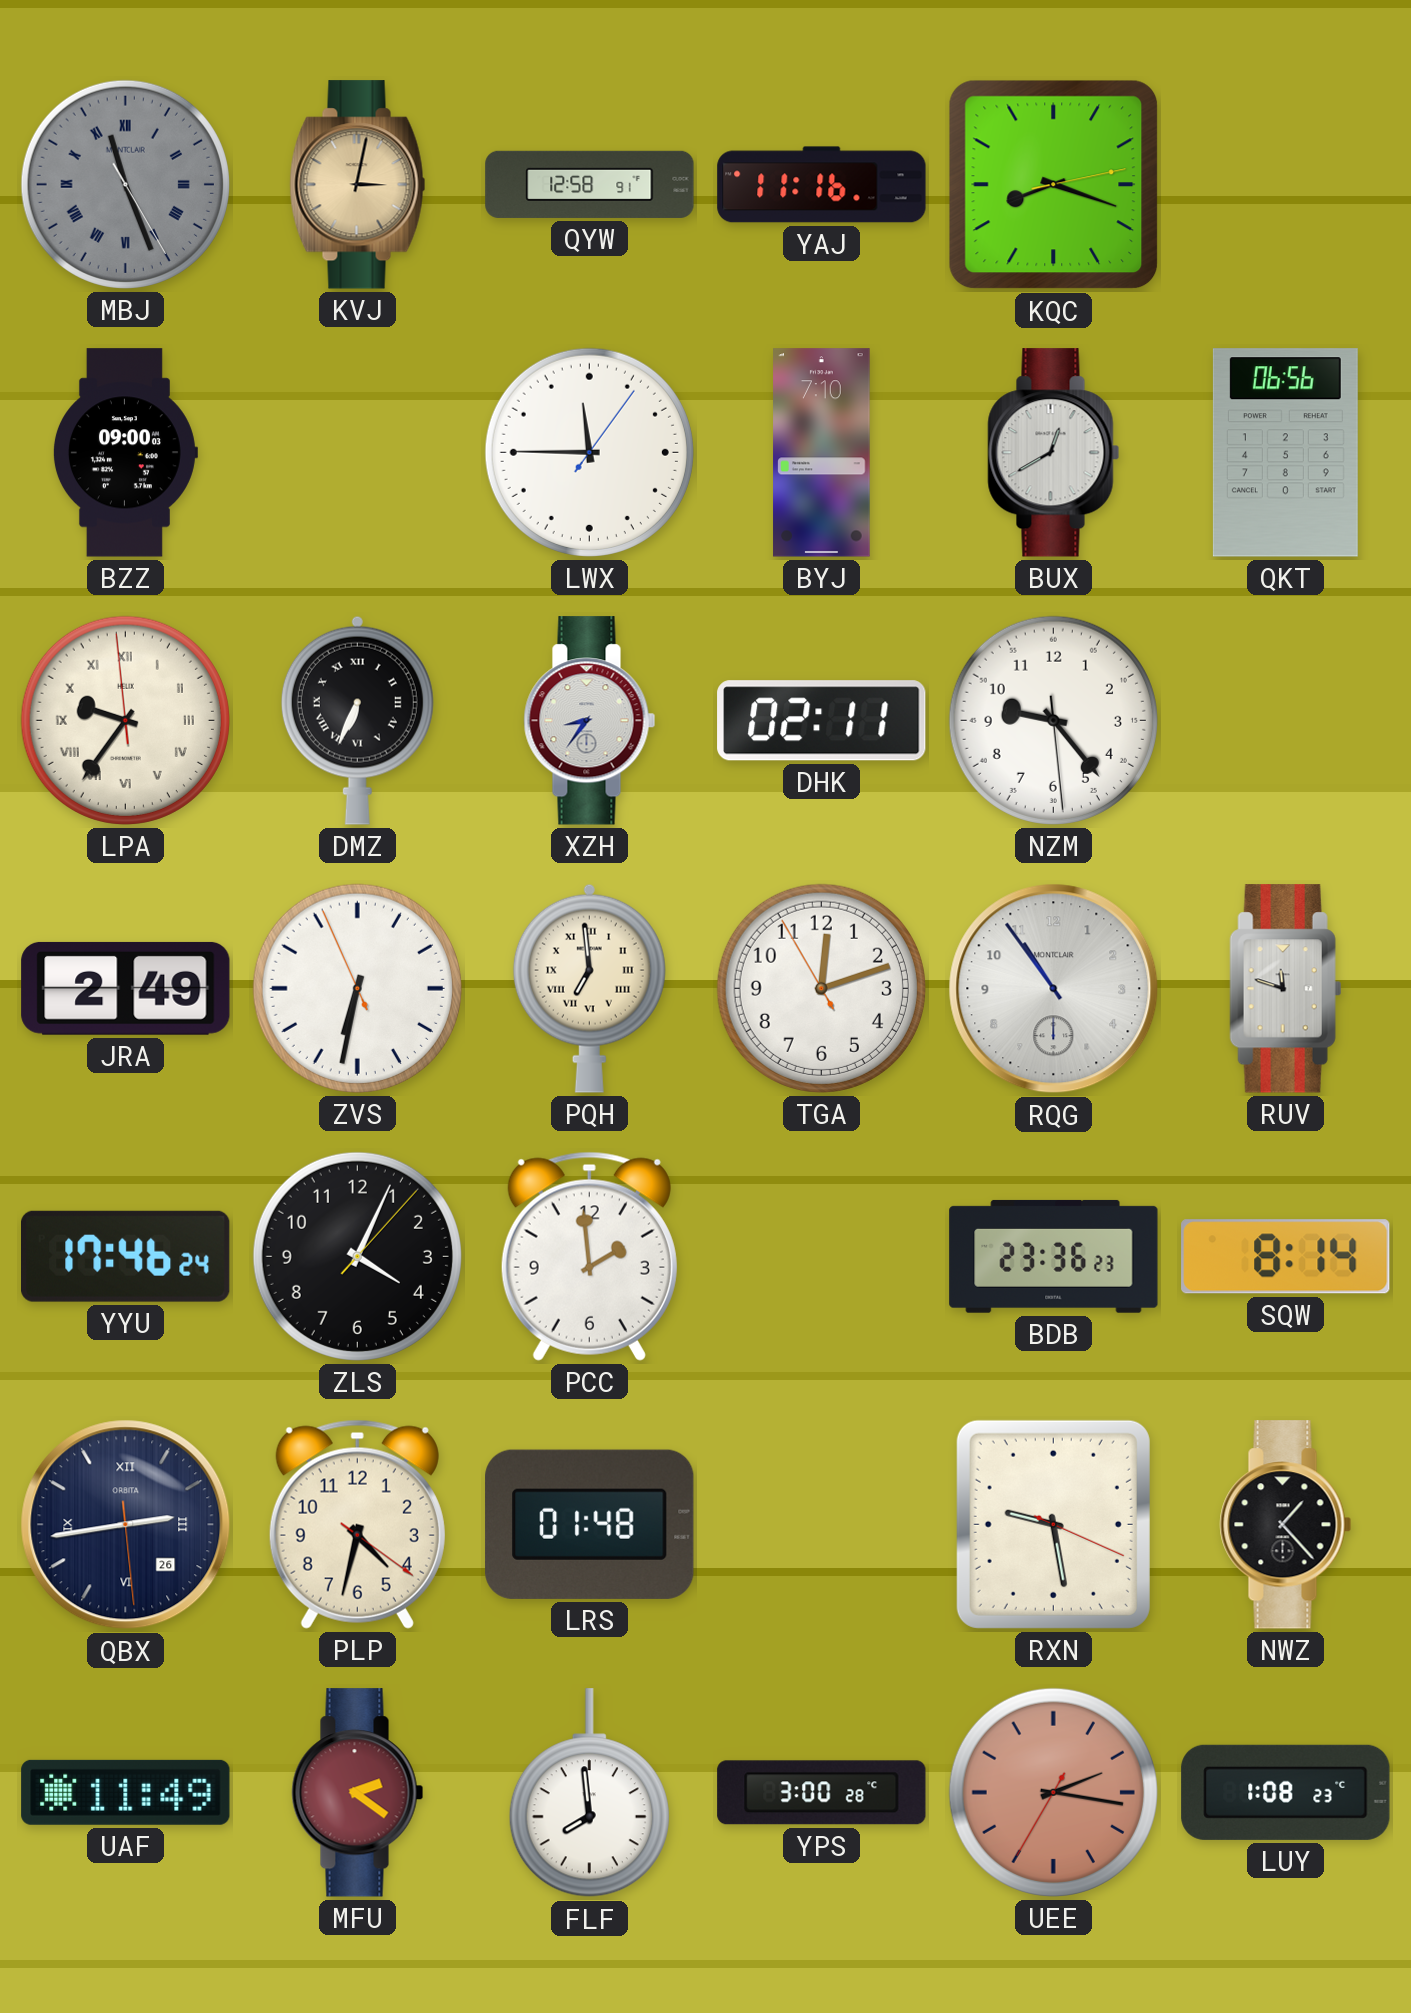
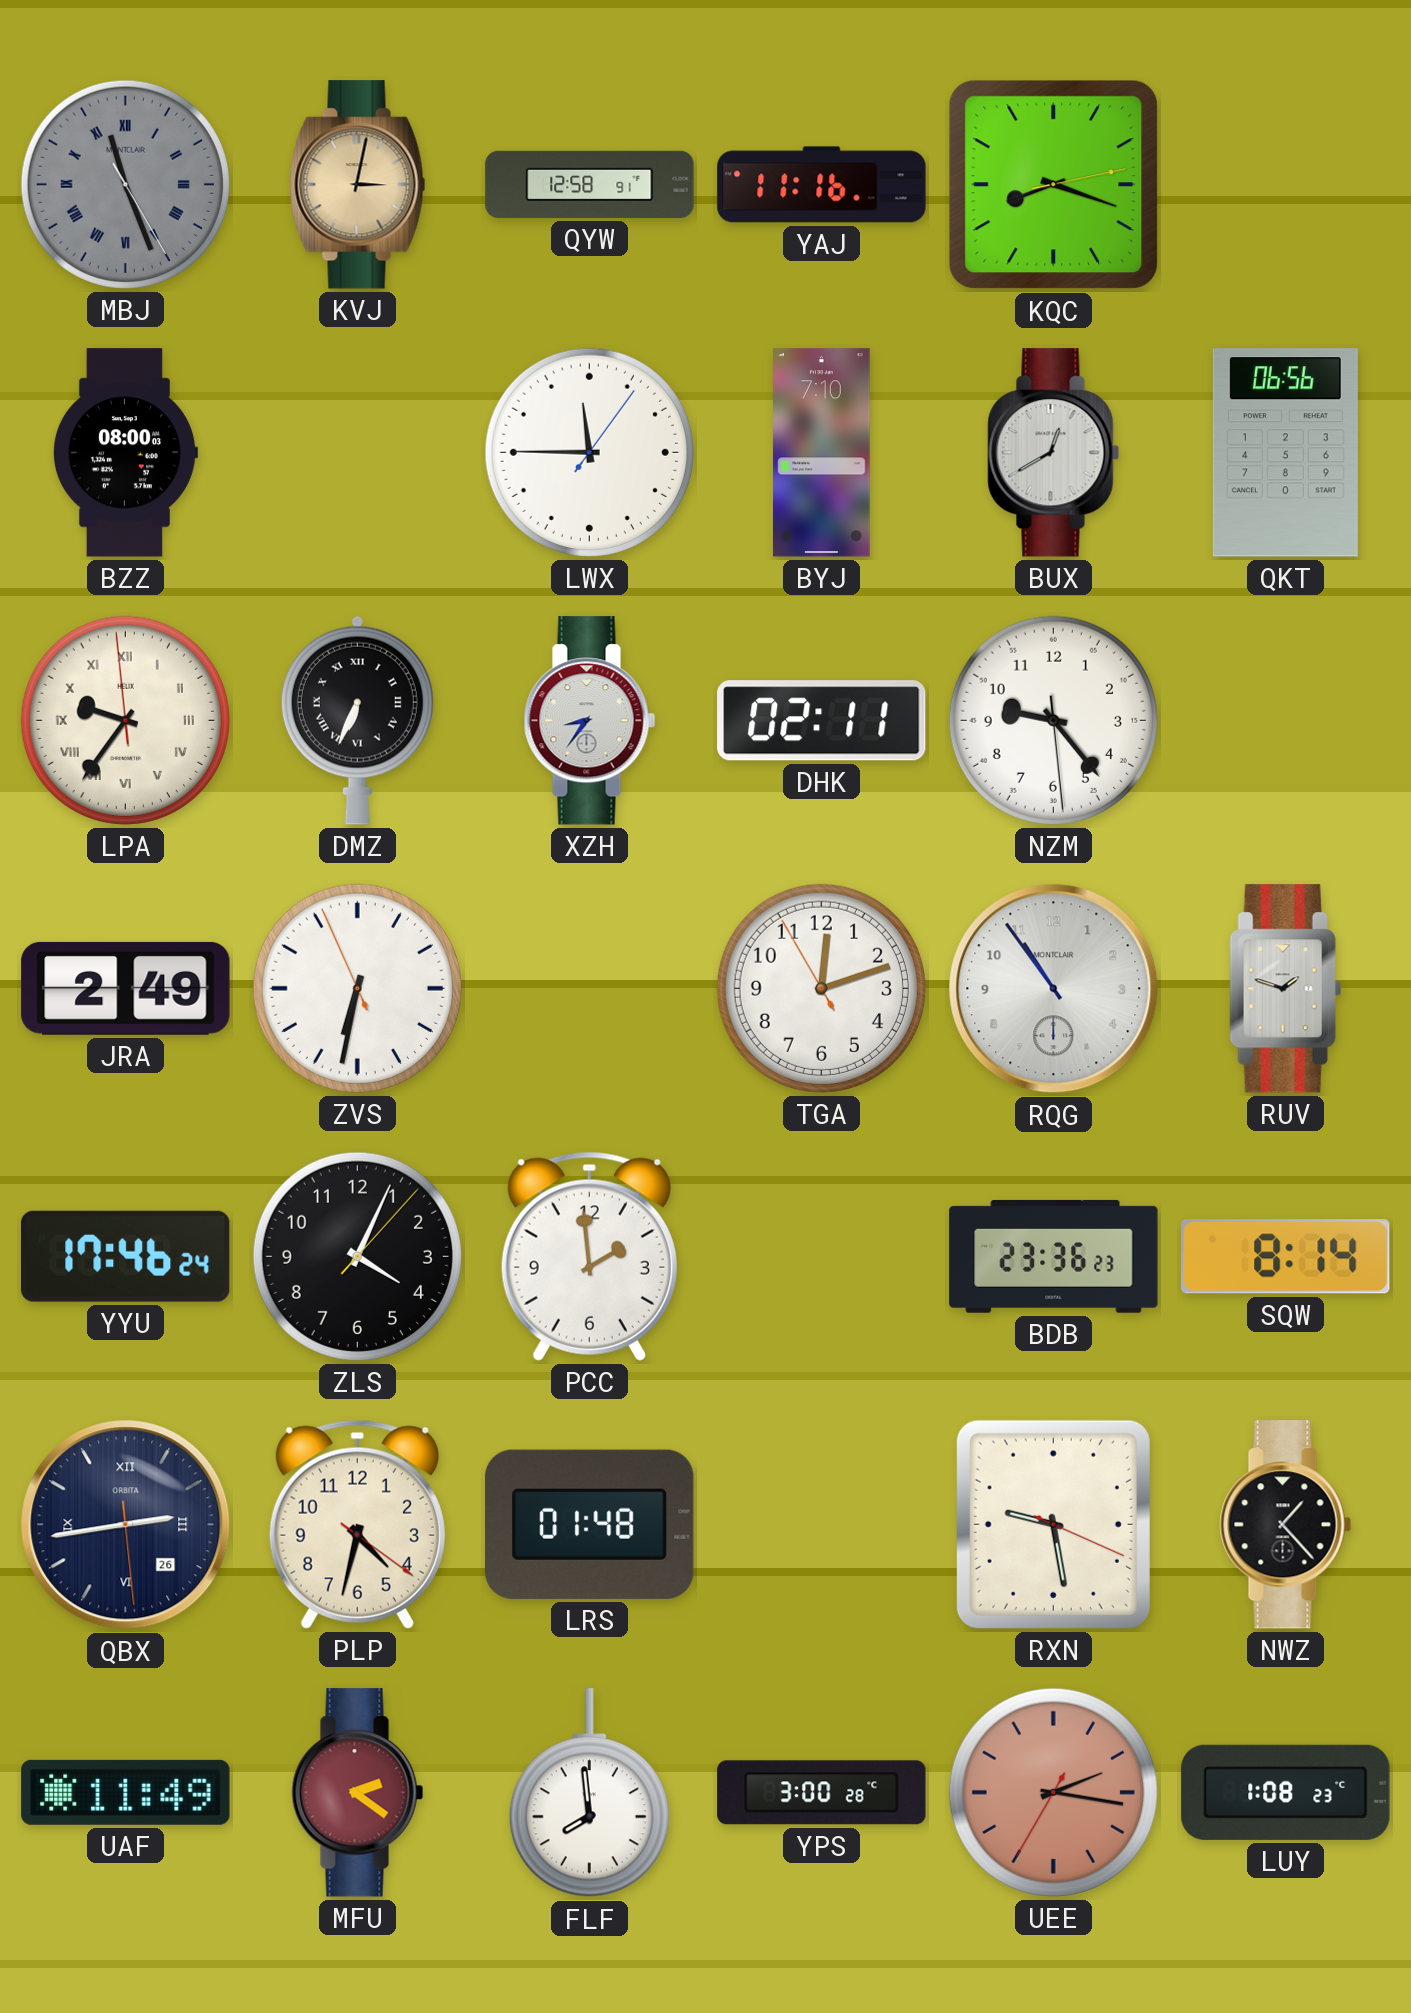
BZZ: 09:00 -> 08:00 (125, 453)
PQH: 6:59 -> none (589, 988)
RUV: 11:48 -> 1:48 (1286, 989)
